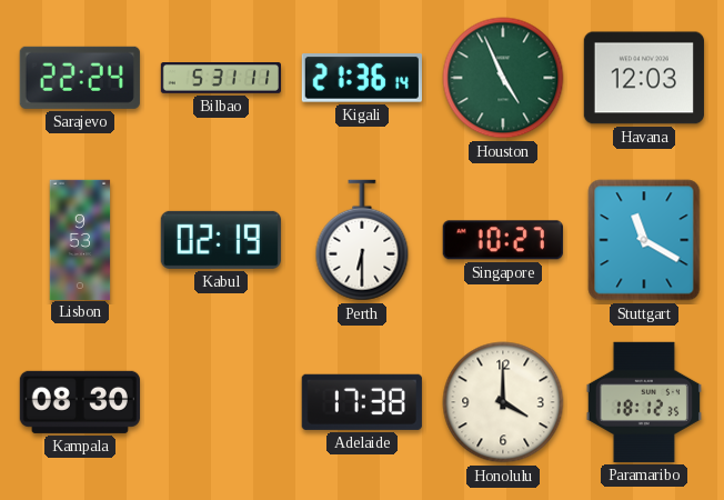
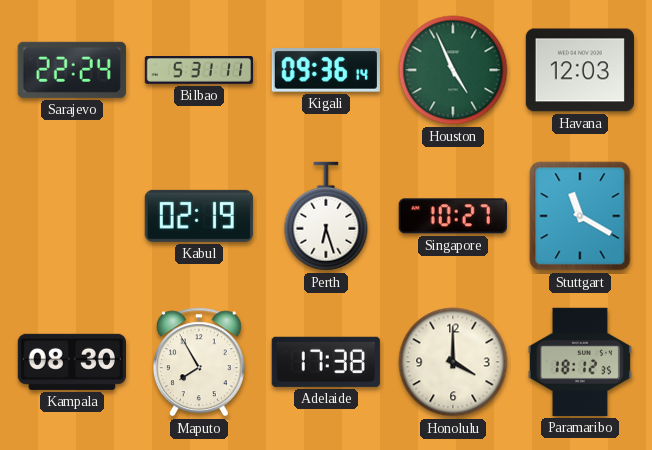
Kigali: 21:36 -> 09:36 (326, 70)
Lisbon: 9:53 -> none (80, 239)
Perth: 6:30 -> 6:27 (326, 216)
Maputo: none -> 7:55 (199, 362)
